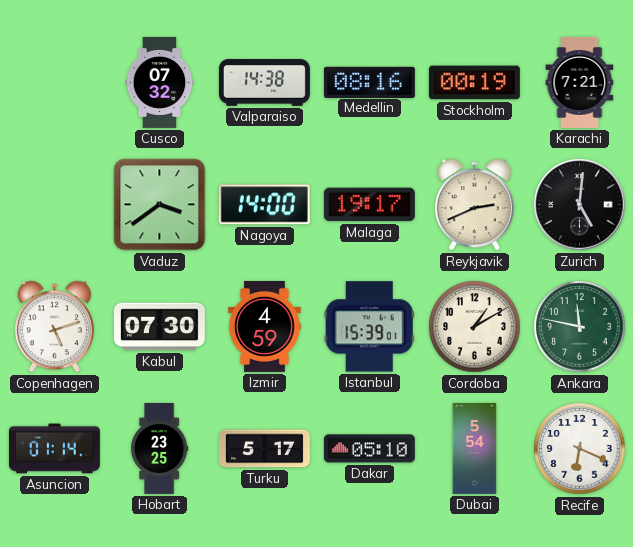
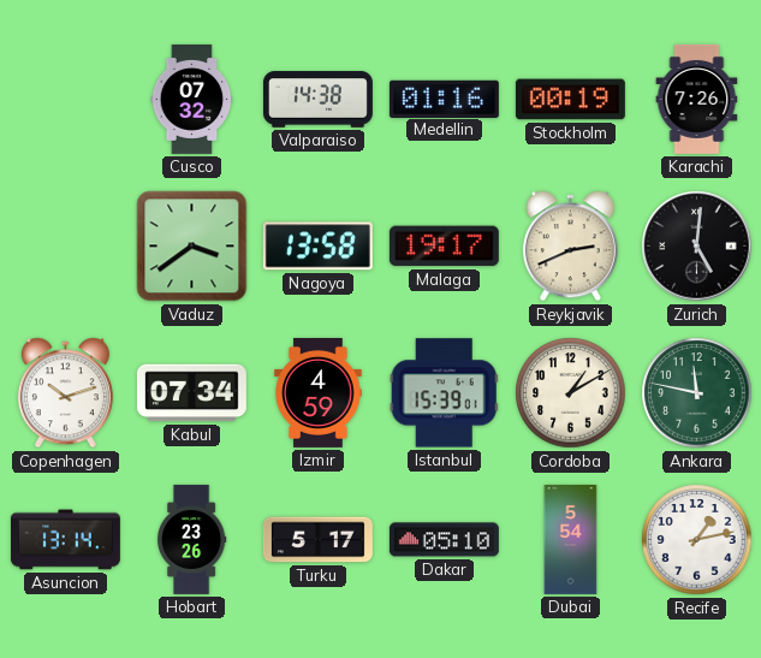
Medellin: 08:16 -> 01:16 (444, 99)
Karachi: 7:21 -> 7:26 (697, 99)
Nagoya: 14:00 -> 13:58 (317, 247)
Copenhagen: 5:12 -> 10:12 (65, 393)
Kabul: 07:30 -> 07:34 (191, 393)
Asuncion: 01:14 -> 13:14 (65, 540)
Hobart: 23:25 -> 23:26 (192, 539)
Recife: 6:19 -> 1:13 (697, 540)
